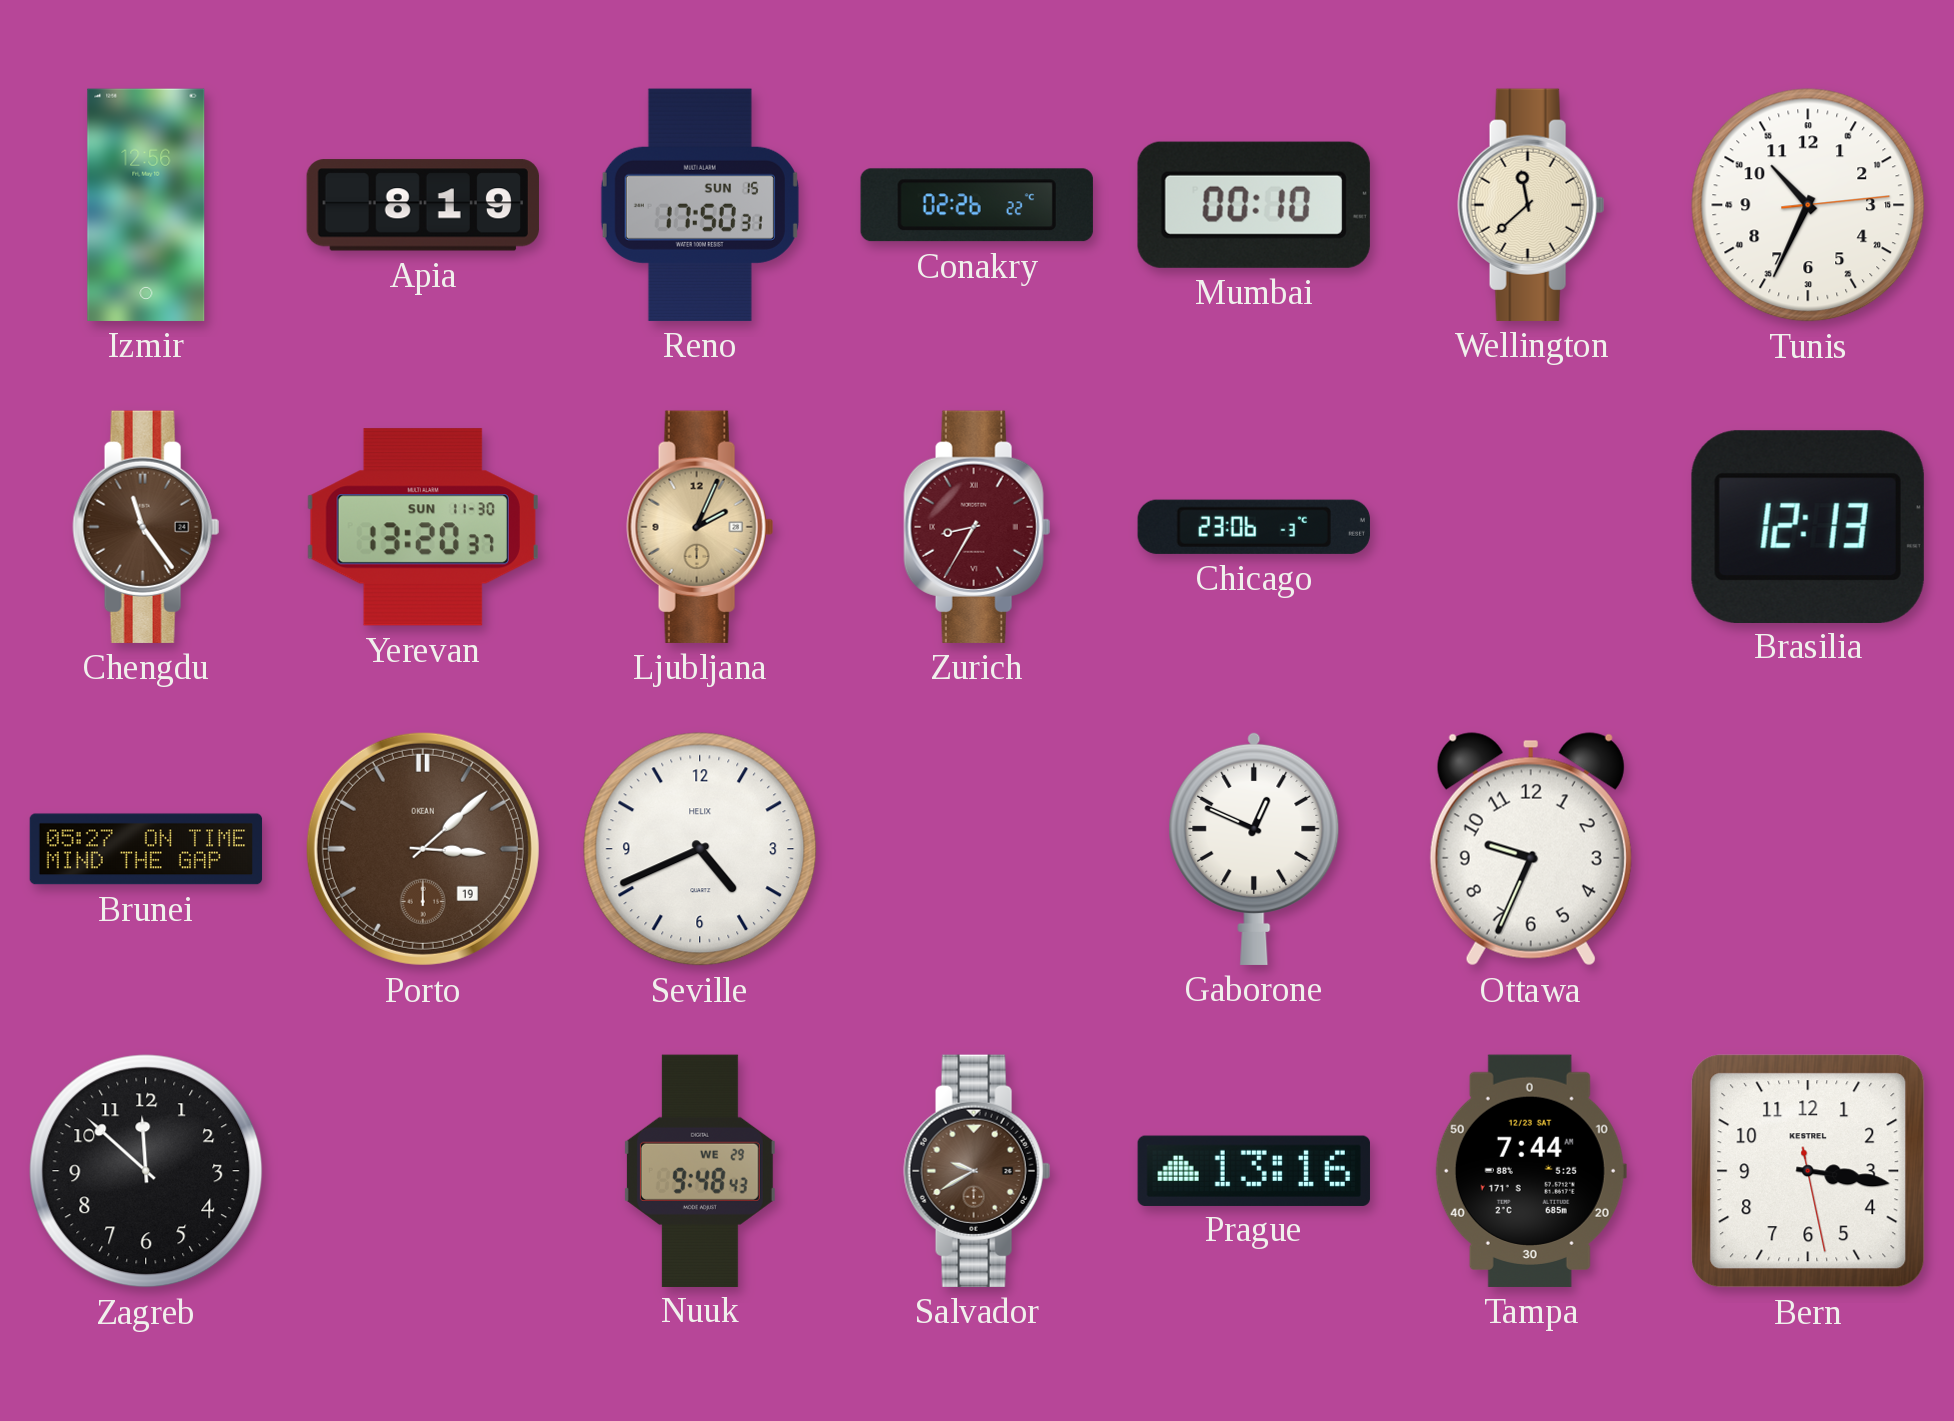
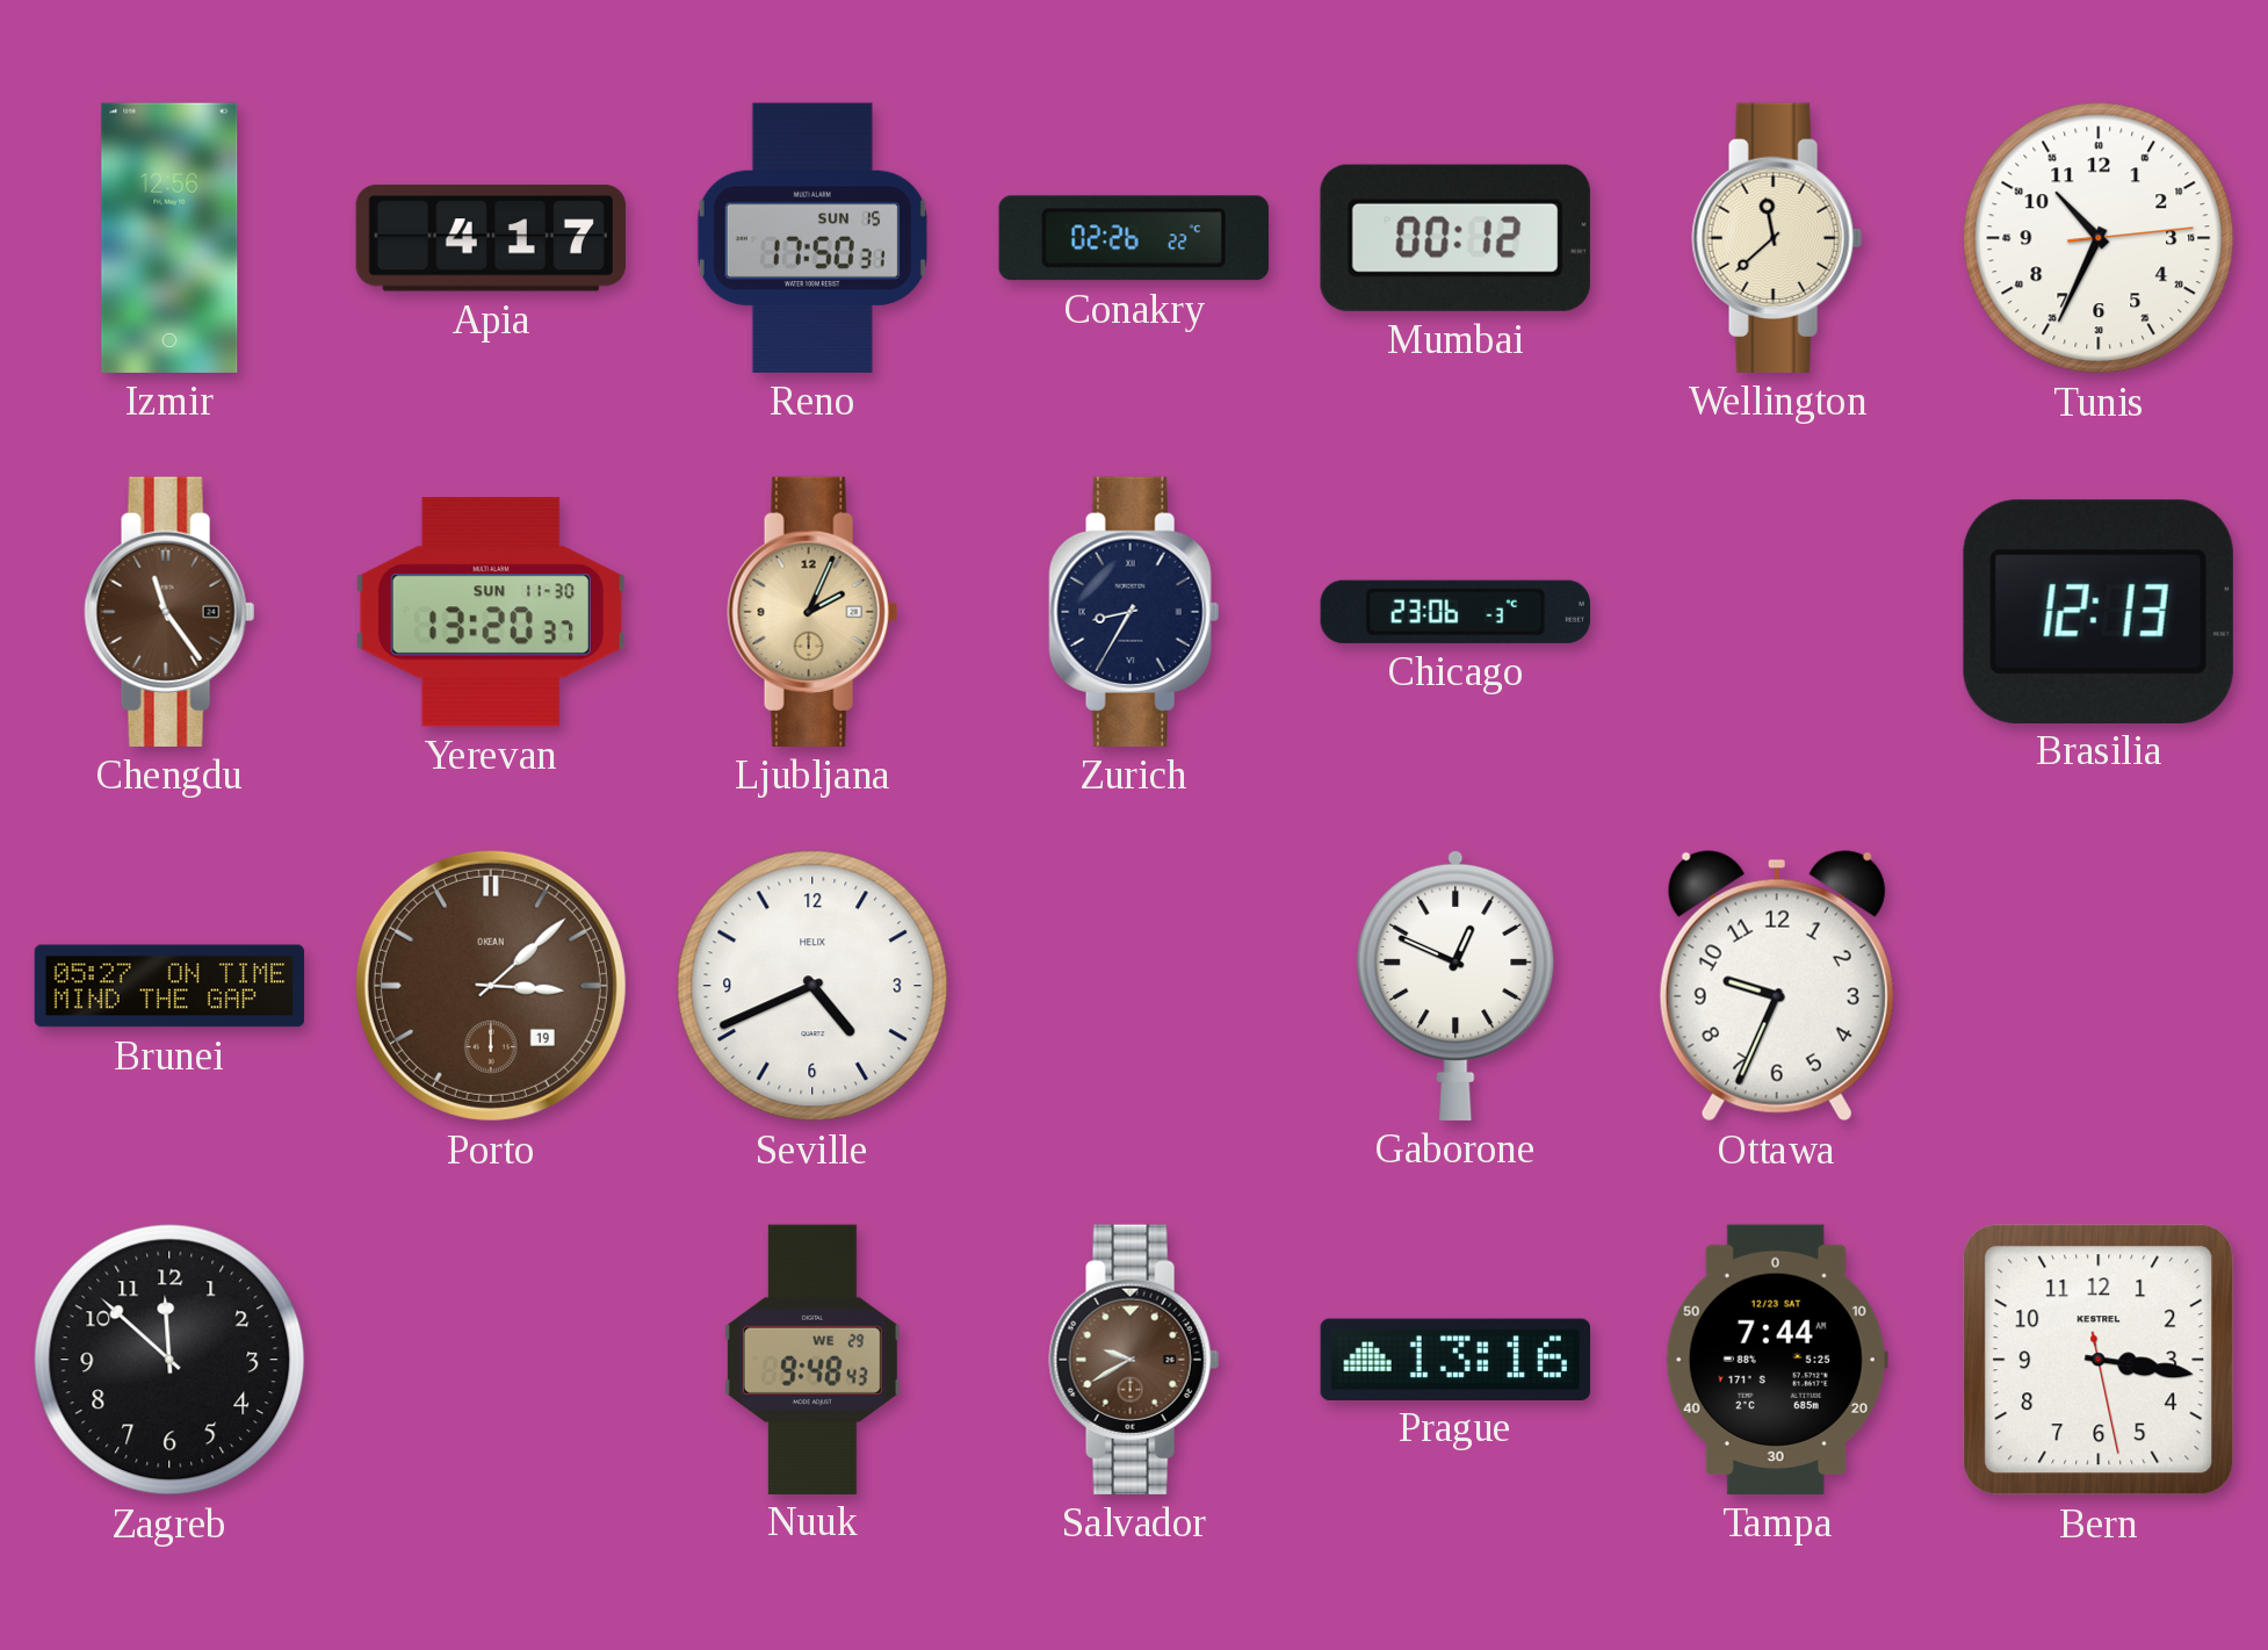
Apia: 8:19 -> 4:17 (491, 238)
Mumbai: 00:10 -> 00:12 (1456, 238)
Zurich dial: burgundy -> navy (1134, 612)
